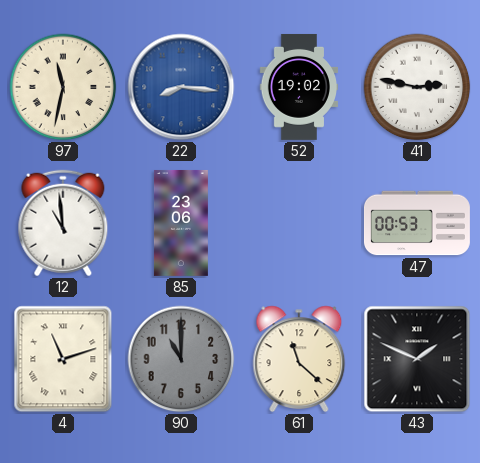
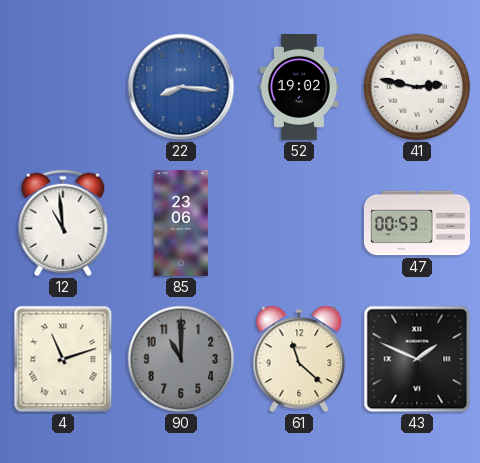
97: 11:32 -> none (63, 87)
